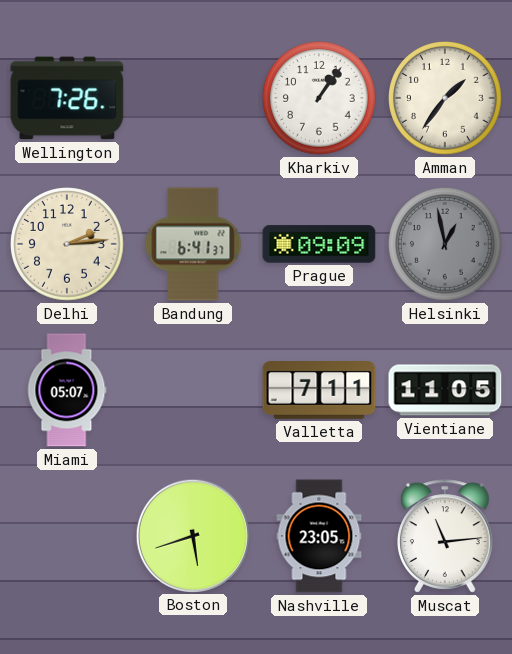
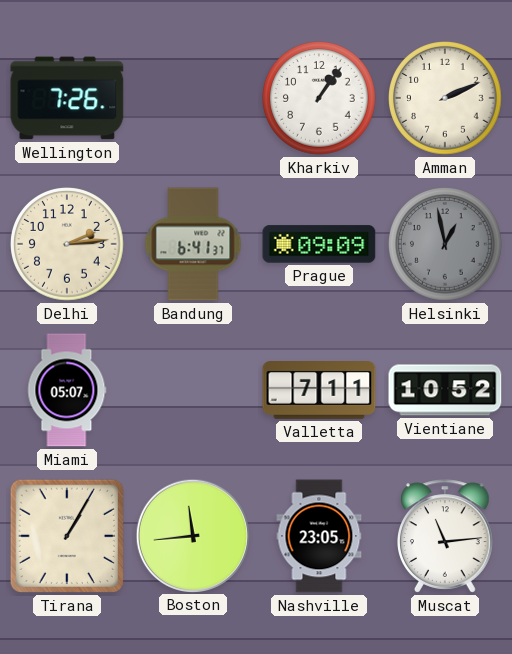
Amman: 1:36 -> 2:11 (445, 98)
Vientiane: 11:05 -> 10:52 (445, 390)
Tirana: none -> 1:05 (67, 536)
Boston: 5:42 -> 11:44 (192, 535)
